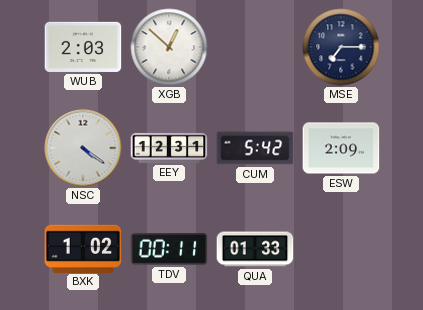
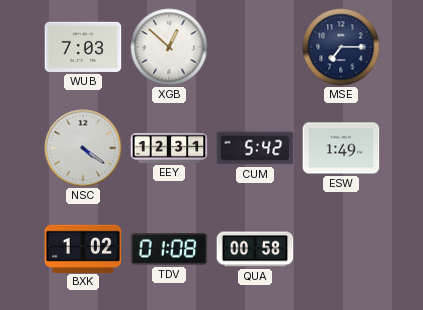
WUB: 2:03 -> 7:03 (83, 47)
ESW: 2:09 -> 1:49 (341, 148)
TDV: 00:11 -> 01:08 (169, 250)
QUA: 01:33 -> 00:58 (255, 249)
